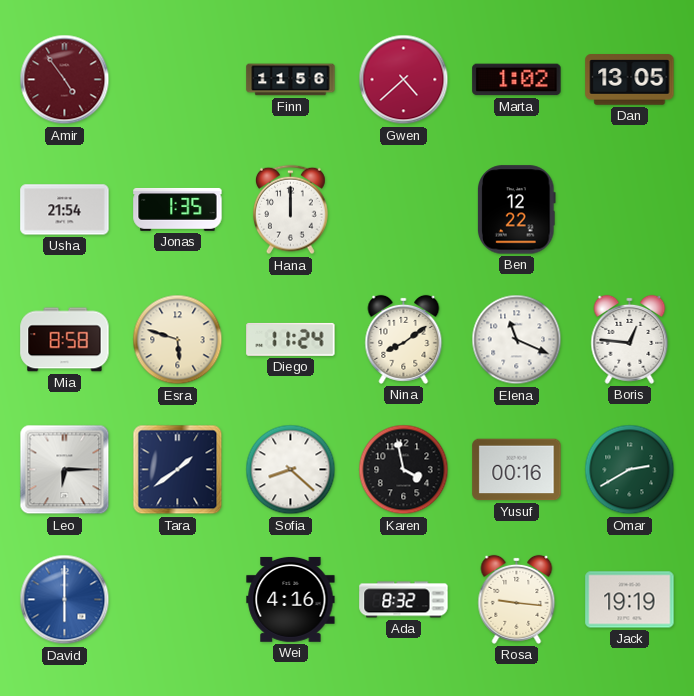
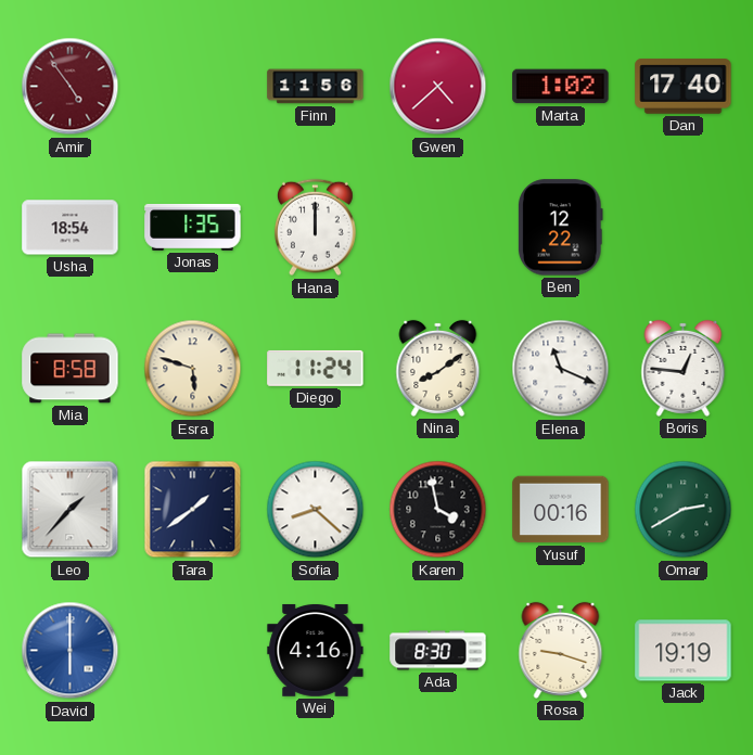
Dan: 13:05 -> 17:40 (684, 87)
Usha: 21:54 -> 18:54 (71, 228)
Leo: 6:15 -> 1:37 (71, 510)
Ada: 8:32 -> 8:30 (438, 651)
Rosa: 9:16 -> 9:18 (561, 650)
